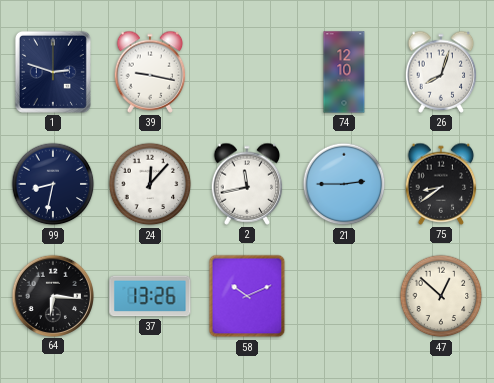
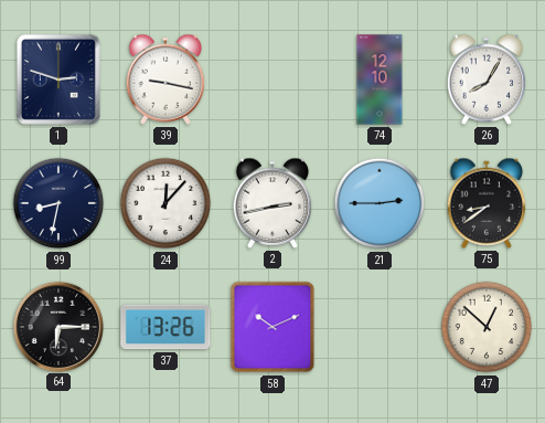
26: 8:03 -> 8:05 (487, 80)
2: 11:43 -> 2:43 (272, 203)
64: 6:16 -> 6:15 (57, 326)
